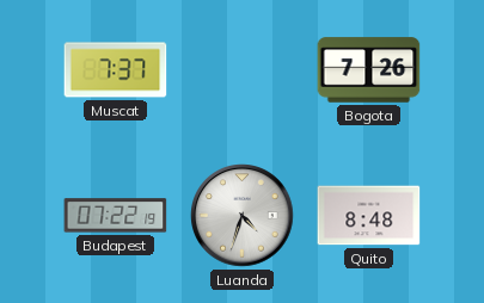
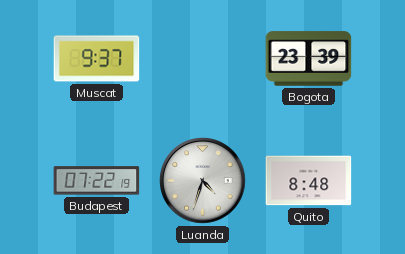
Muscat: 7:37 -> 9:37 (97, 59)
Bogota: 7:26 -> 23:39 (309, 59)
